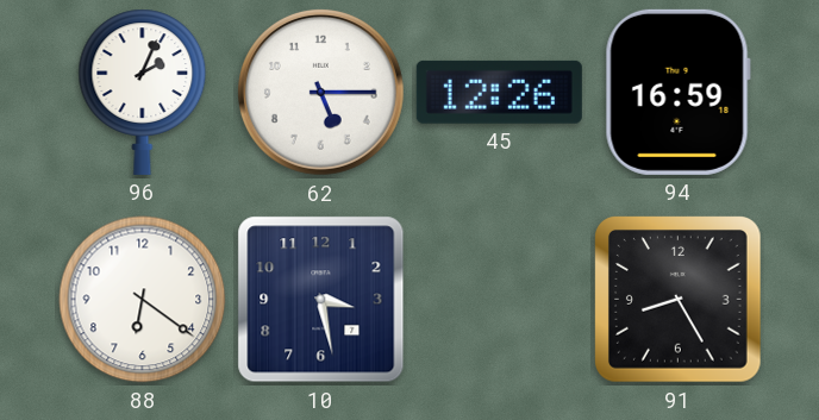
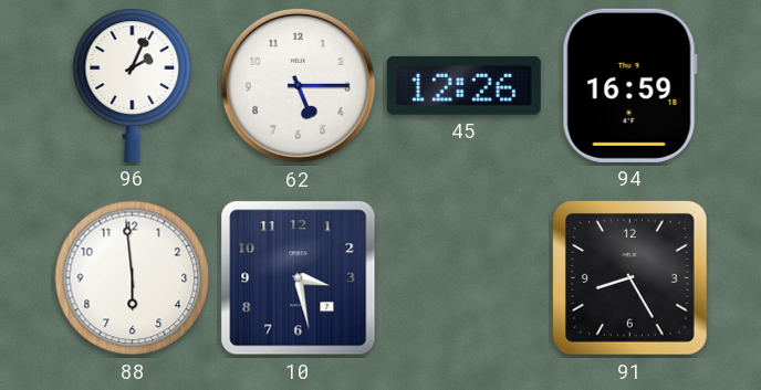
88: 6:21 -> 5:59 (133, 278)
